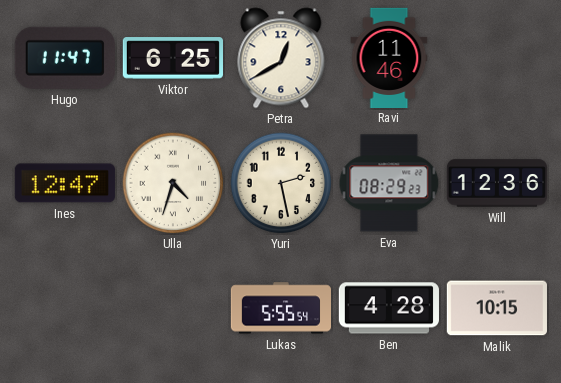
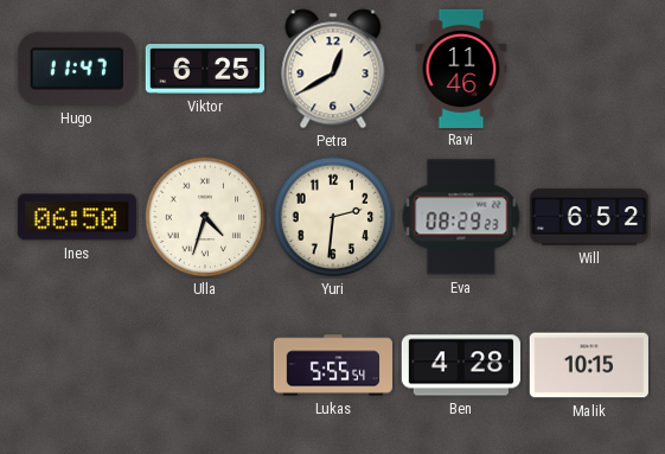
Ines: 12:47 -> 06:50 (77, 217)
Yuri: 2:28 -> 2:31 (333, 217)
Will: 12:36 -> 6:52 (589, 217)
